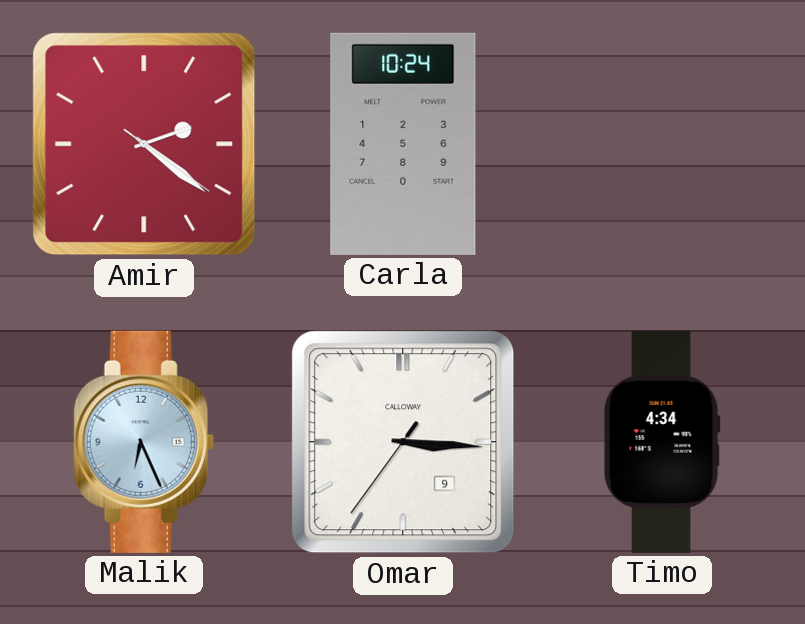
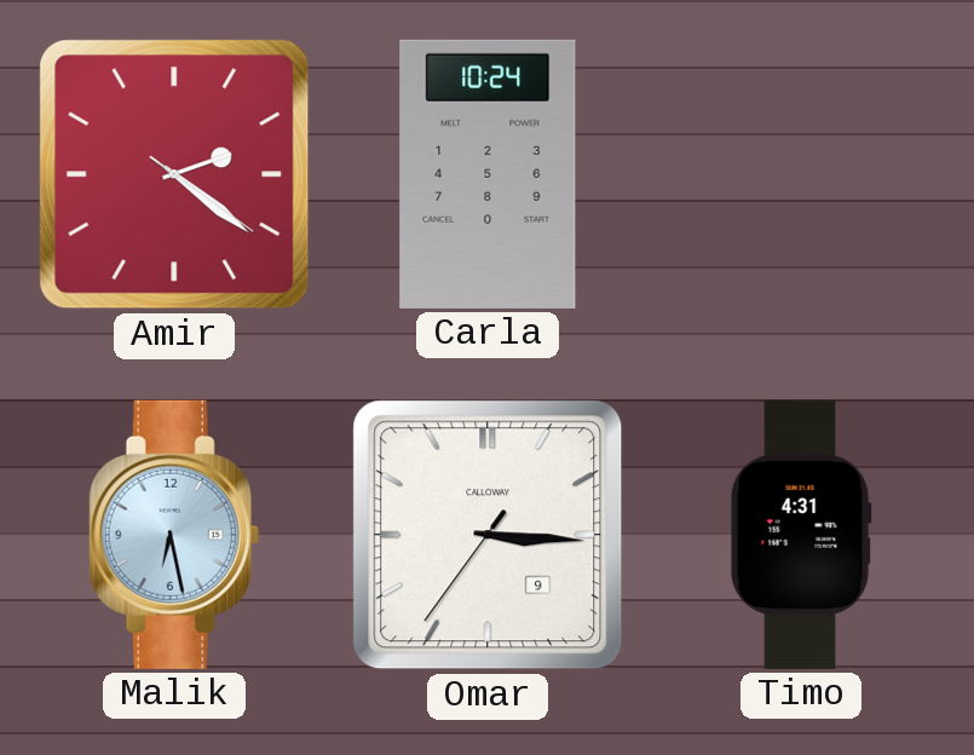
Malik: 6:26 -> 6:28 (174, 535)
Timo: 4:34 -> 4:31 (801, 535)
